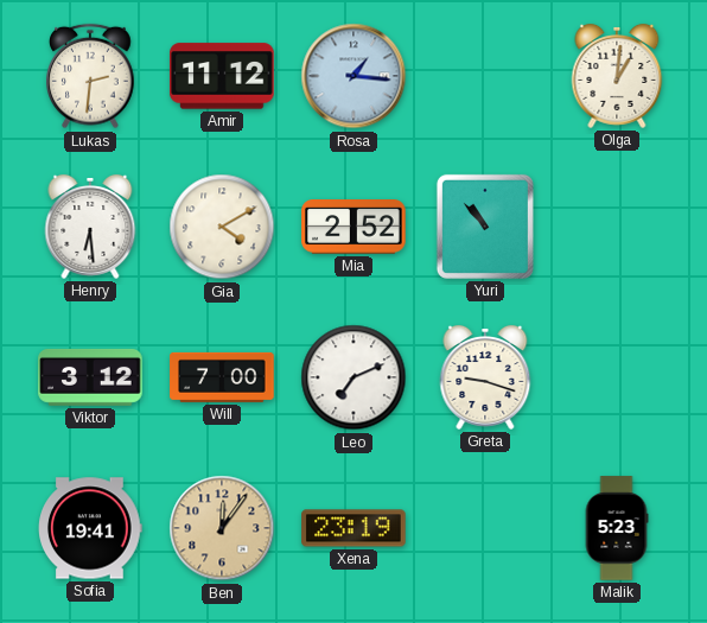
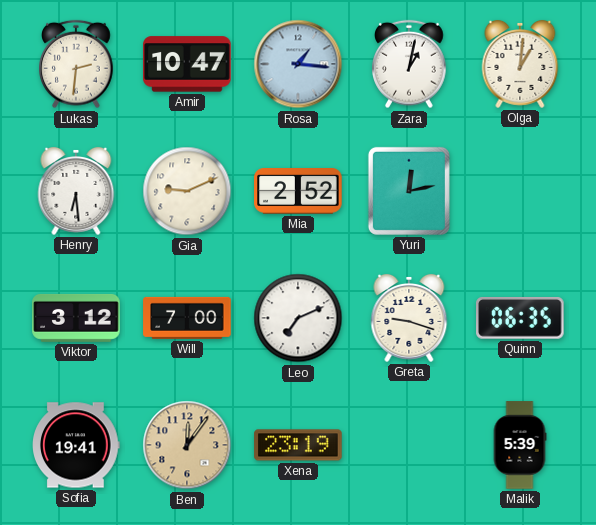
Amir: 11:12 -> 10:47 (187, 64)
Zara: none -> 1:02 (410, 64)
Gia: 4:10 -> 9:11 (187, 191)
Yuri: 10:53 -> 12:13 (409, 191)
Quinn: none -> 06:35 (520, 318)
Malik: 5:23 -> 5:39 (520, 445)
